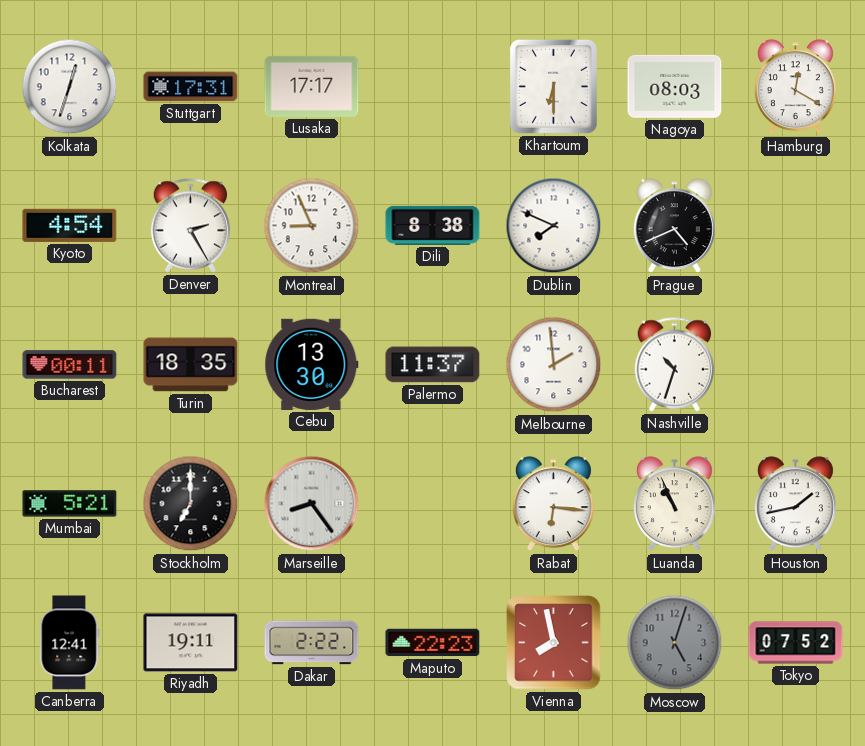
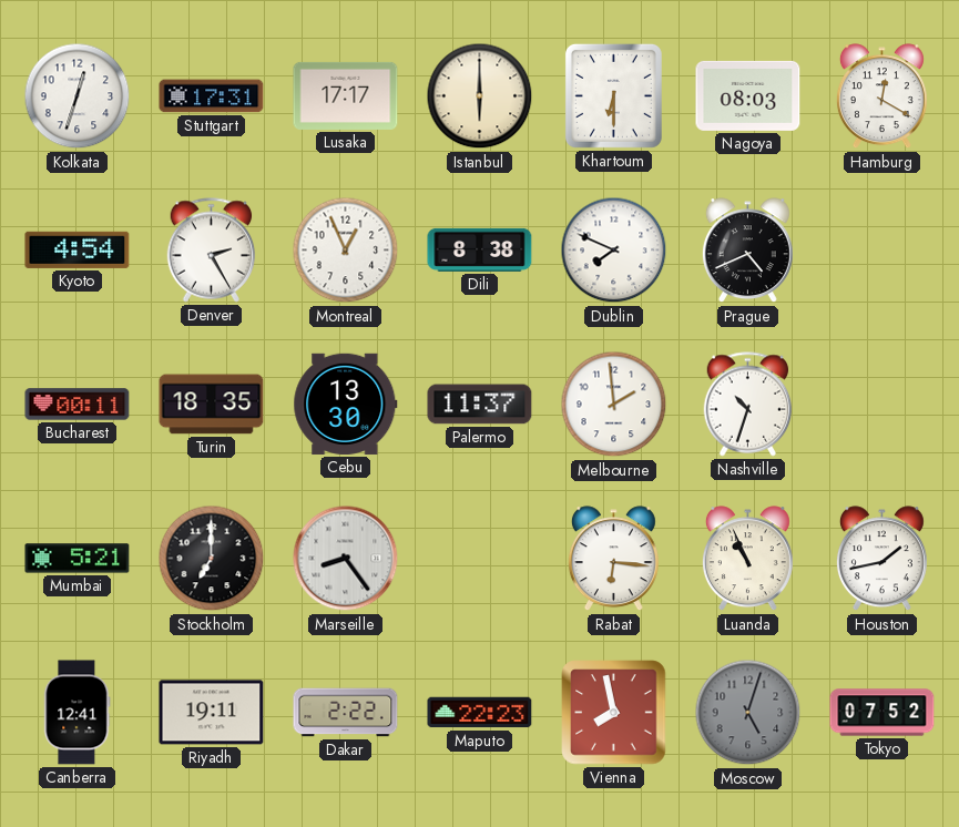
Istanbul: none -> 6:00 (480, 96)
Montreal: 8:56 -> 12:56 (346, 251)
